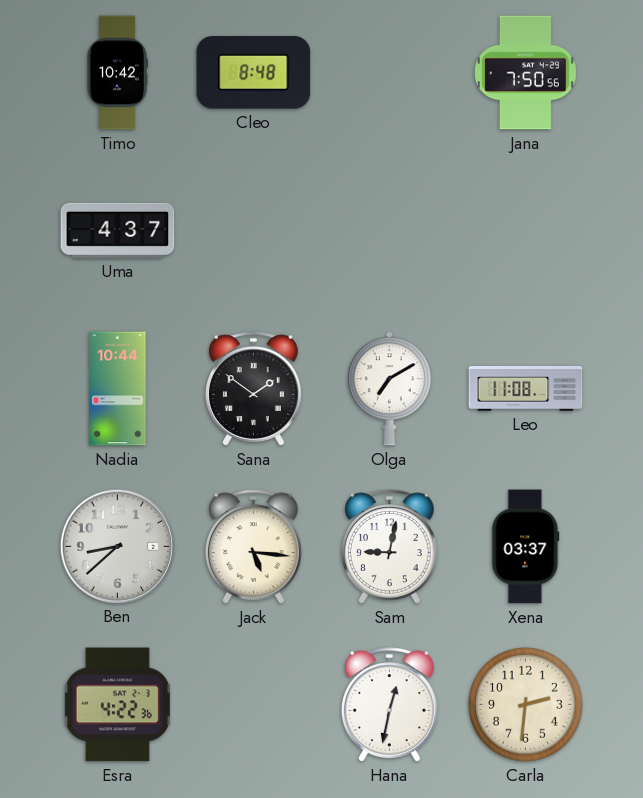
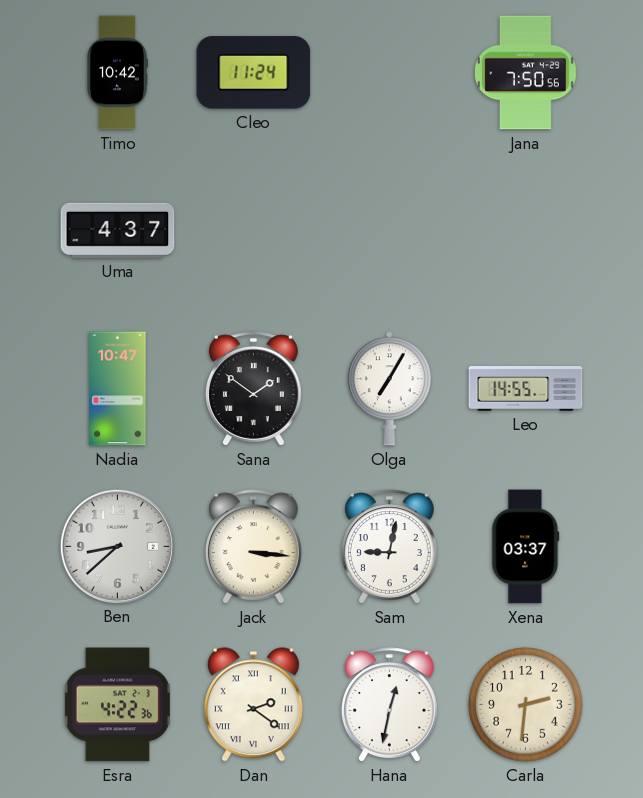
Cleo: 8:48 -> 11:24 (254, 73)
Nadia: 10:44 -> 10:47 (118, 389)
Olga: 7:10 -> 7:05 (389, 389)
Leo: 11:08 -> 14:55 (526, 389)
Jack: 5:16 -> 3:16 (253, 547)
Dan: none -> 2:21 (253, 705)
